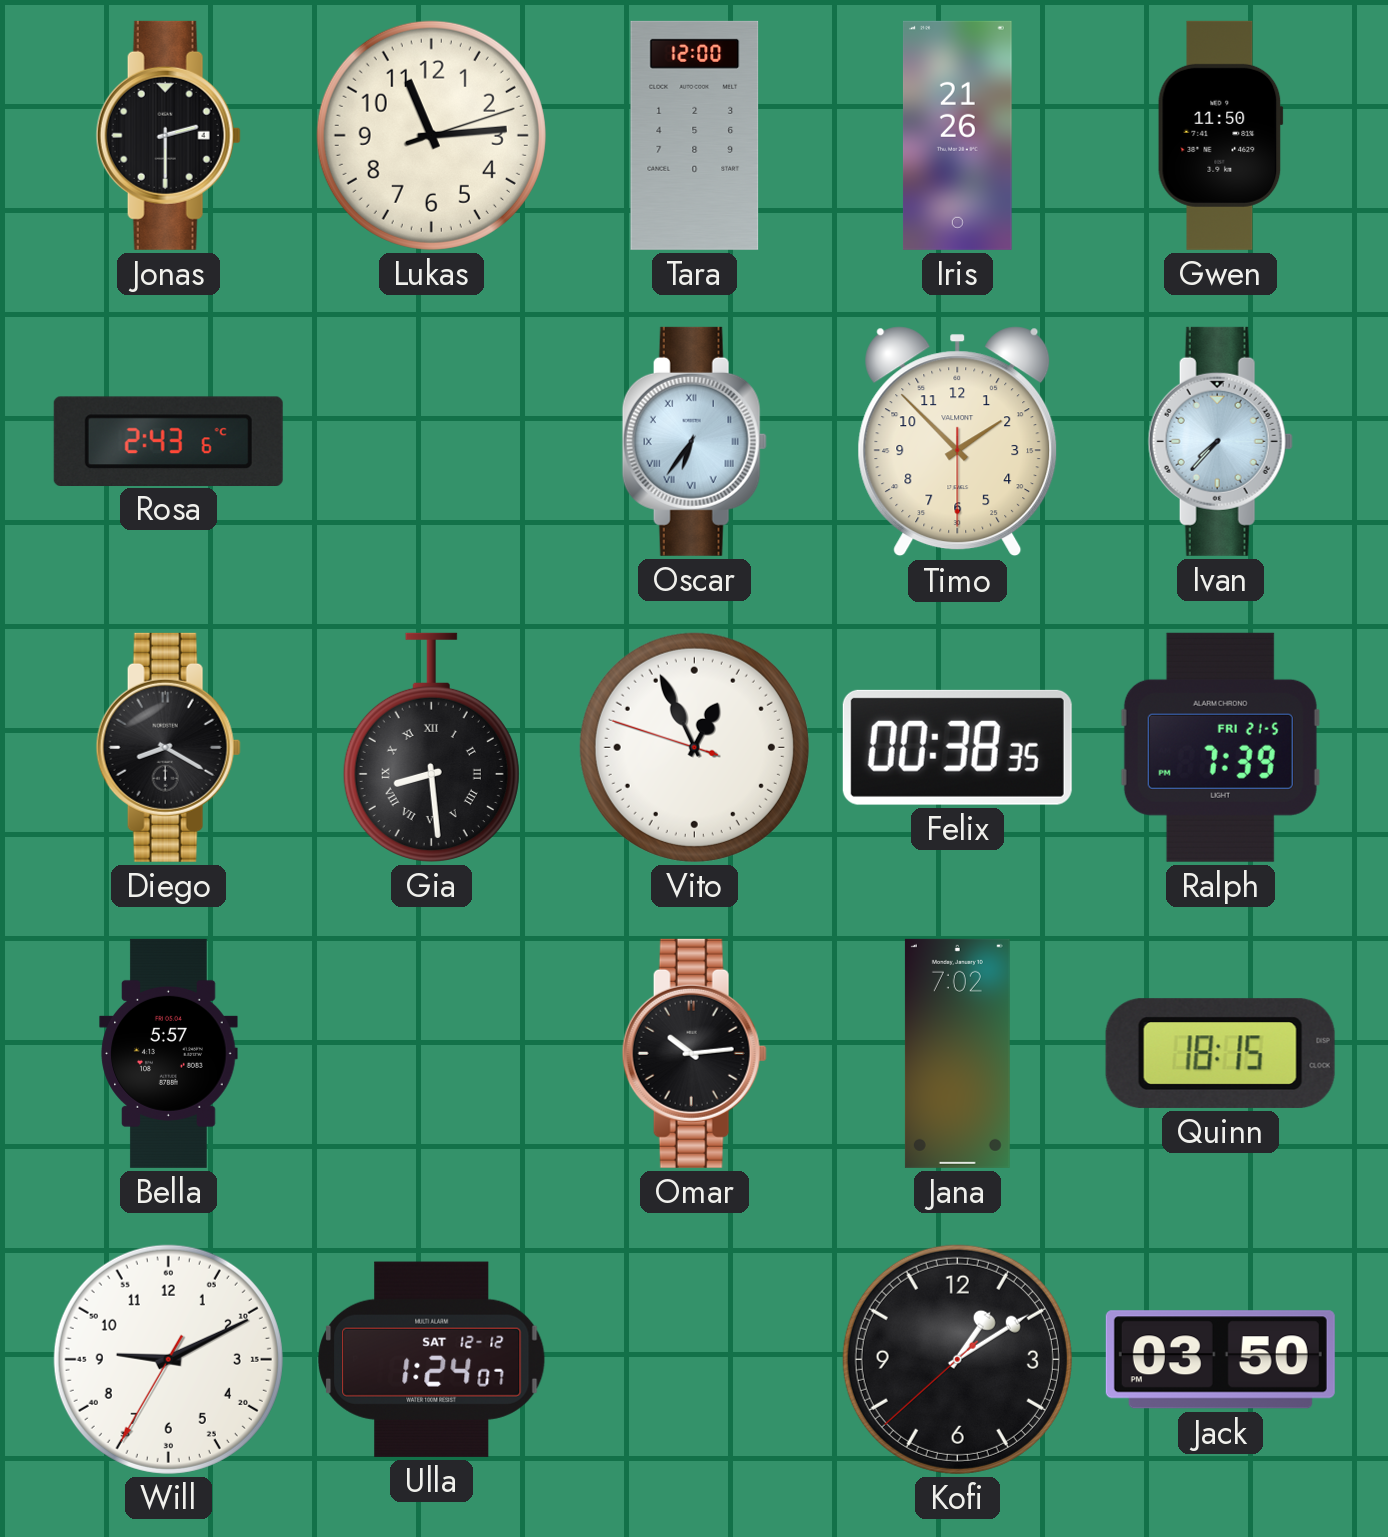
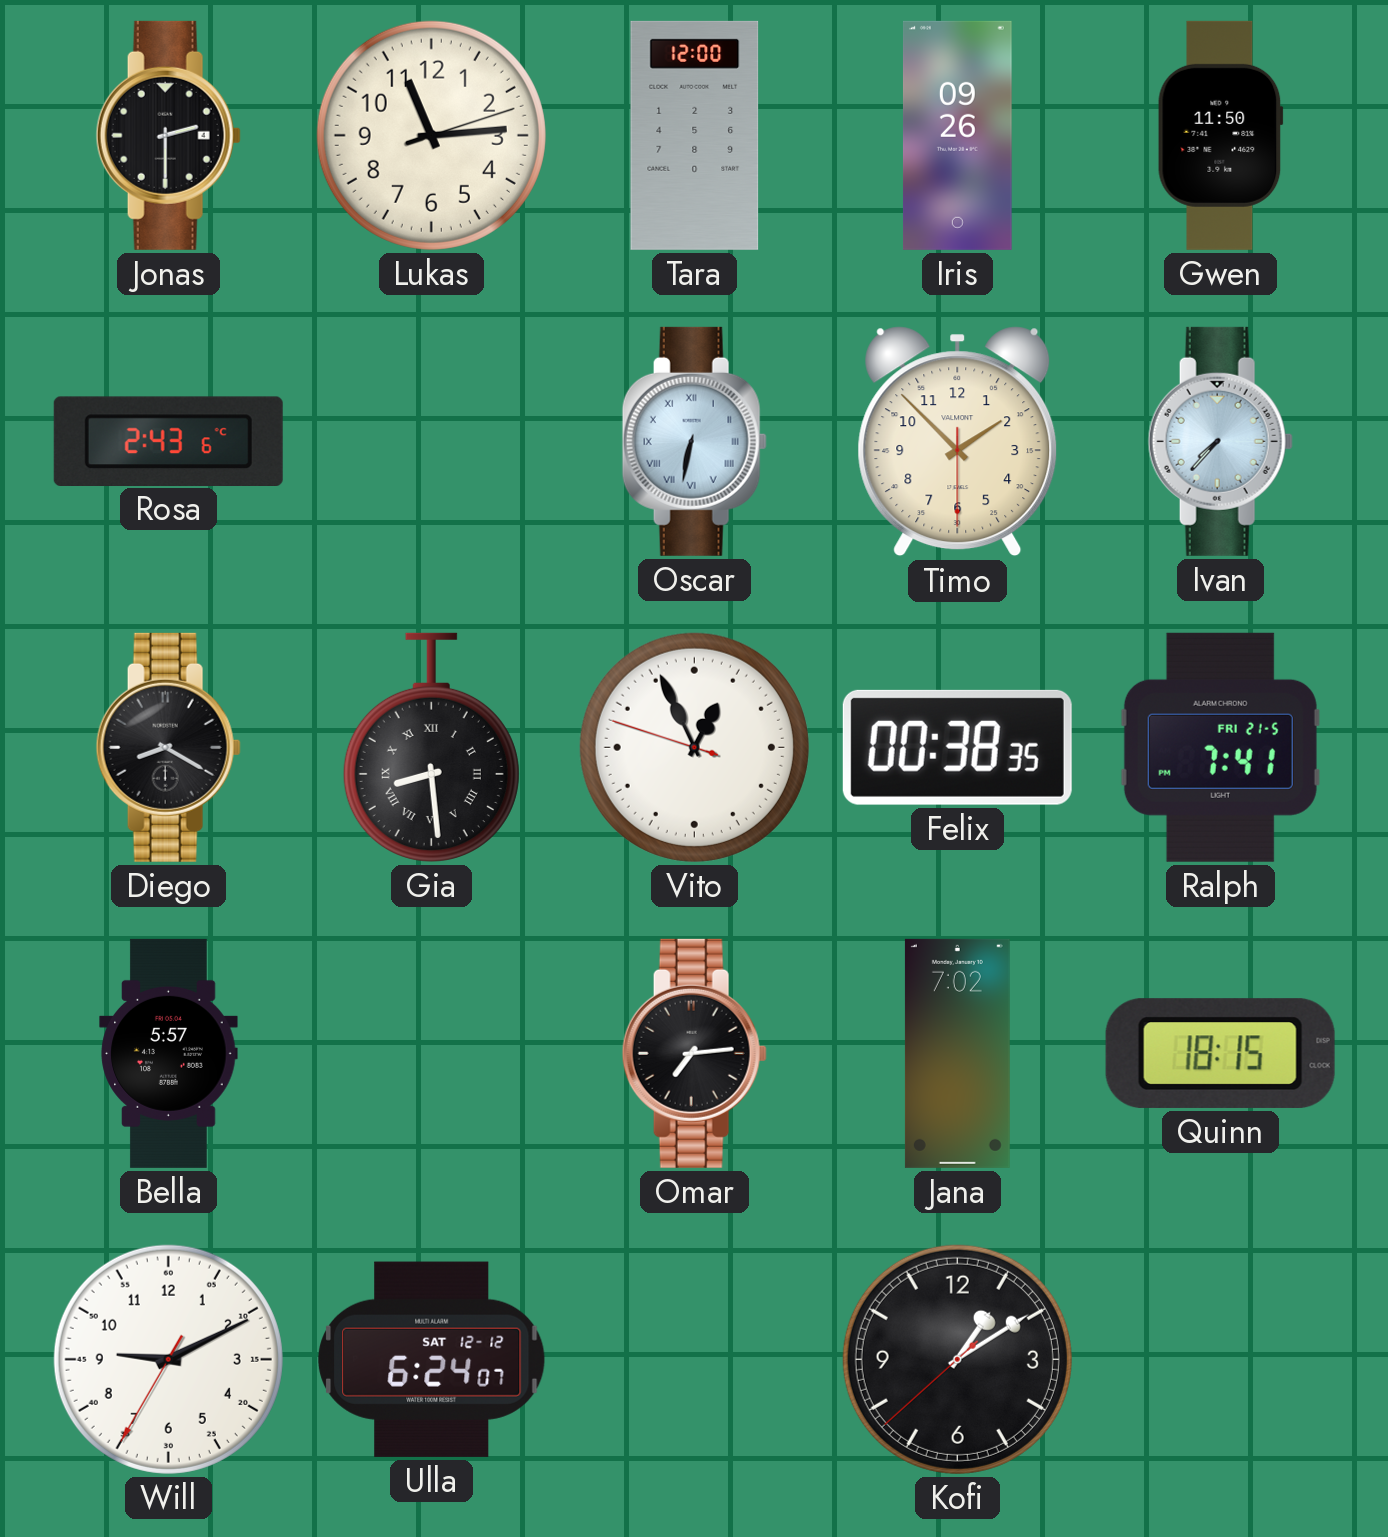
Iris: 21:26 -> 09:26 (957, 135)
Oscar: 6:36 -> 6:32 (694, 441)
Ralph: 7:39 -> 7:41 (1220, 747)
Omar: 10:14 -> 7:14 (694, 1053)
Ulla: 1:24 -> 6:24 (432, 1359)
Jack: 03:50 -> none (1220, 1360)
